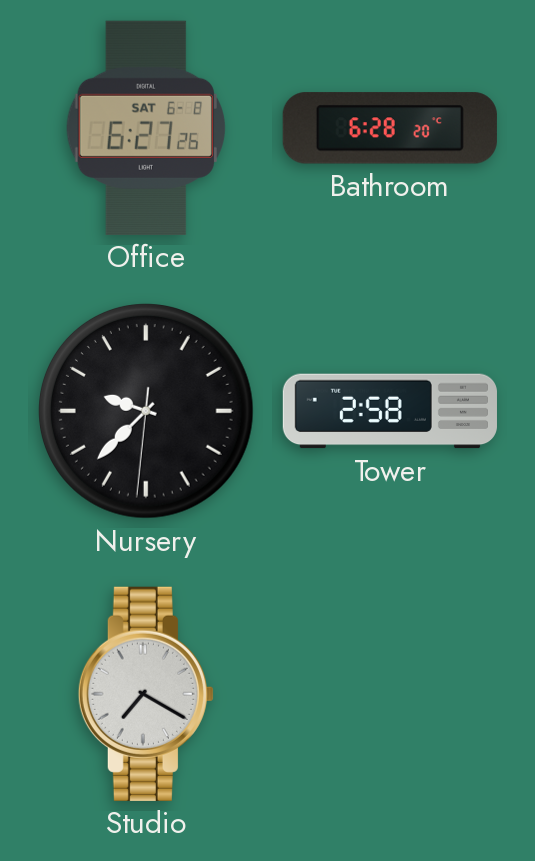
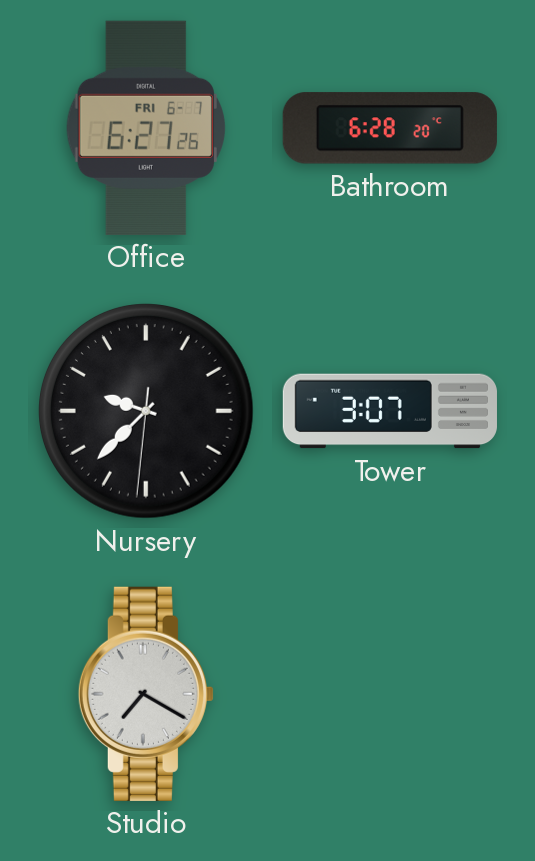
Office date: SAT 6-8 -> FRI 6-7 (146, 128)
Tower: 2:58 -> 3:07 (390, 411)
